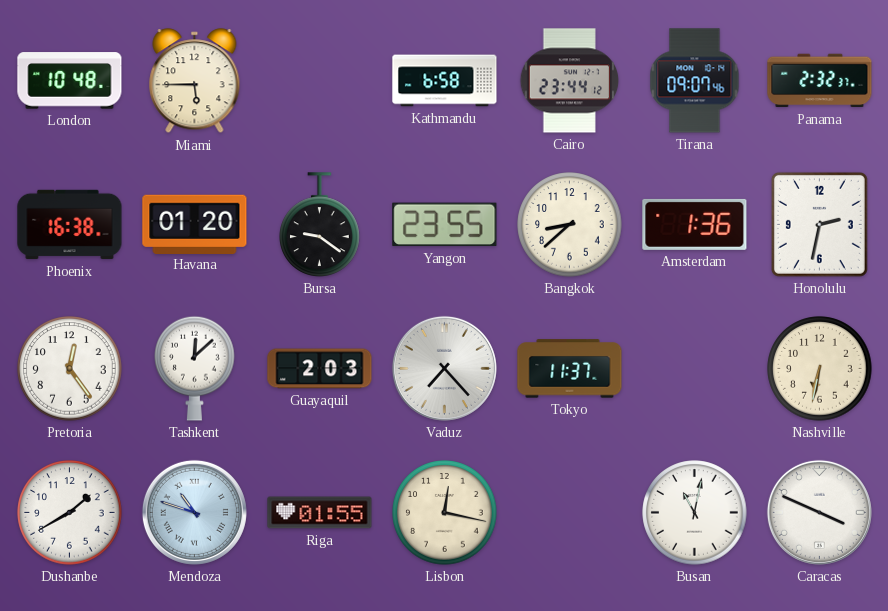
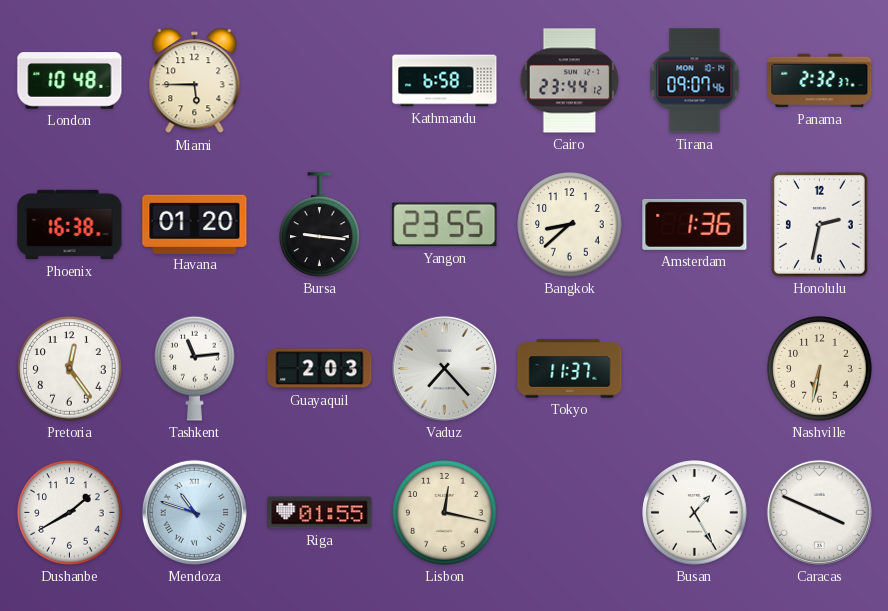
Bursa: 9:21 -> 9:16 (320, 225)
Tashkent: 12:08 -> 11:14 (195, 368)
Busan: 11:02 -> 1:25 (695, 513)
